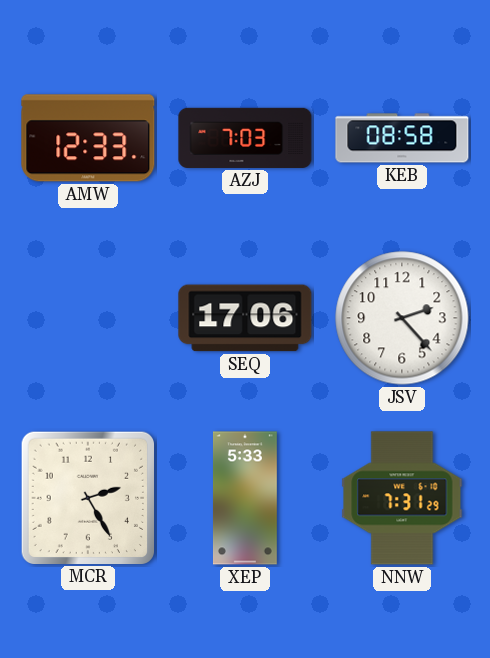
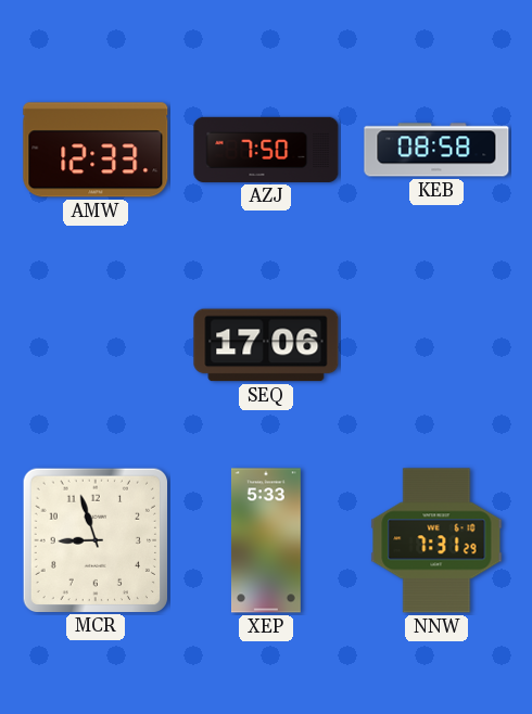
AZJ: 7:03 -> 7:50 (266, 150)
JSV: 2:23 -> none (402, 318)
MCR: 2:25 -> 8:57 (94, 539)
